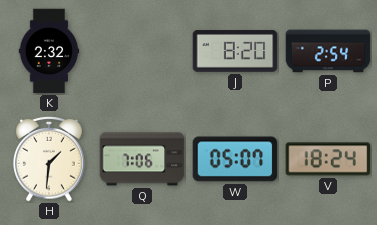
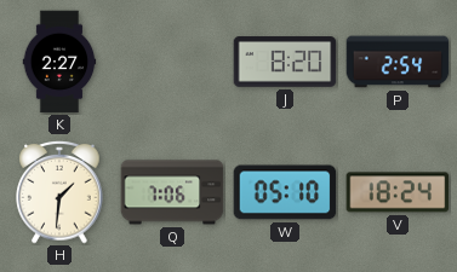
K: 2:32 -> 2:27 (59, 62)
W: 05:07 -> 05:10 (285, 192)
